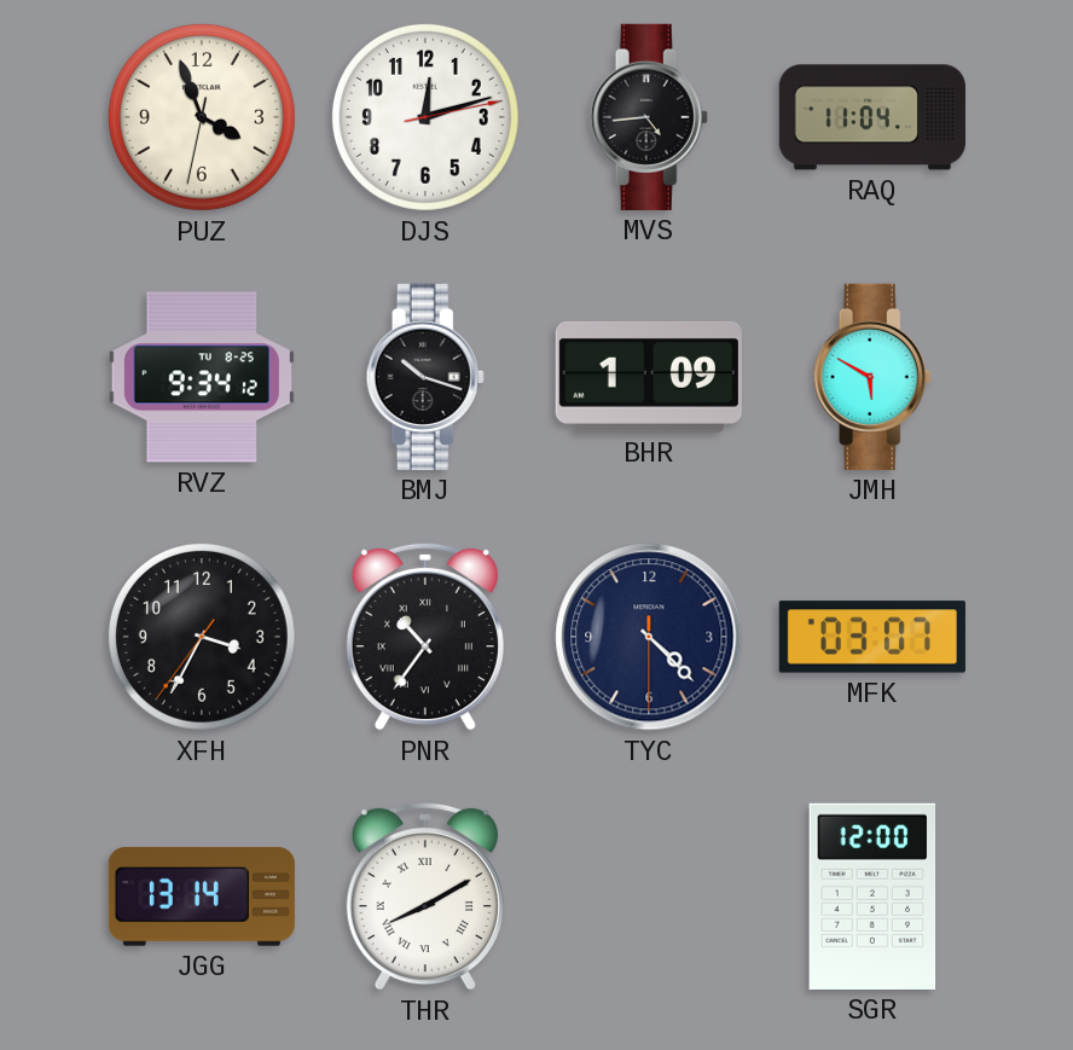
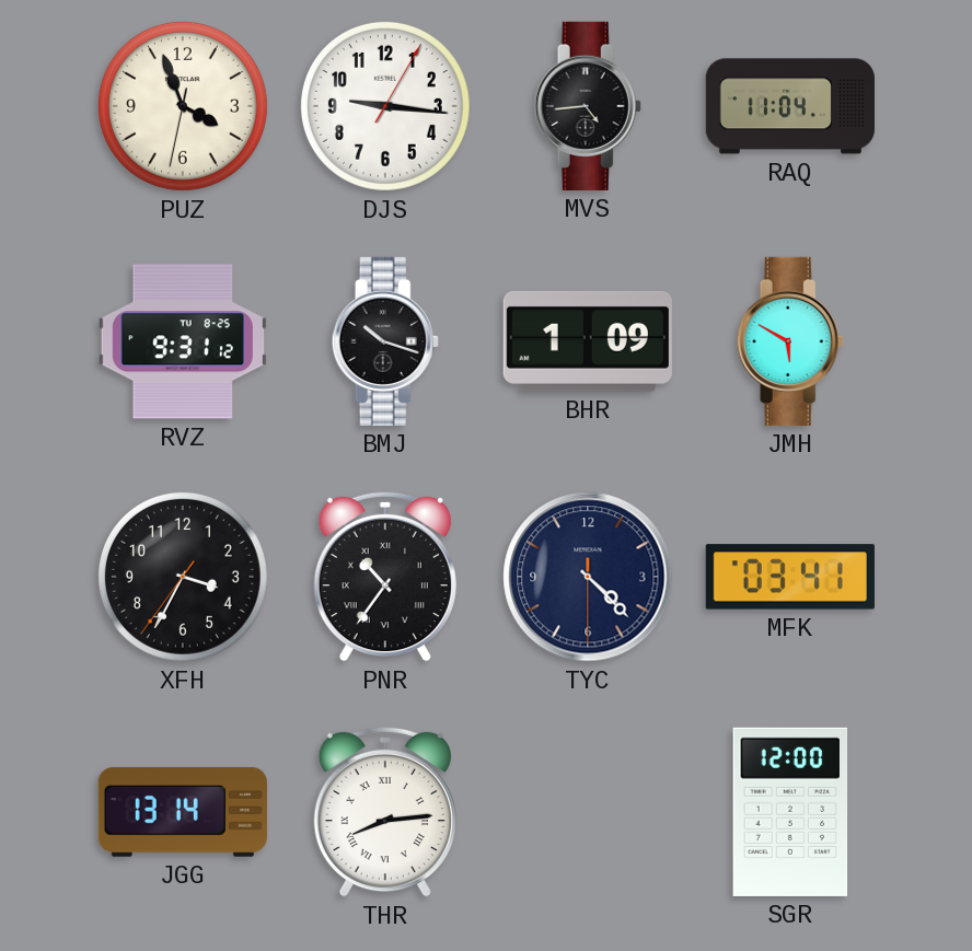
DJS: 12:12 -> 9:16 (385, 106)
RVZ: 9:34 -> 9:31 (183, 341)
MFK: 03:07 -> 03:41 (790, 577)
THR: 8:10 -> 8:14 (385, 812)
